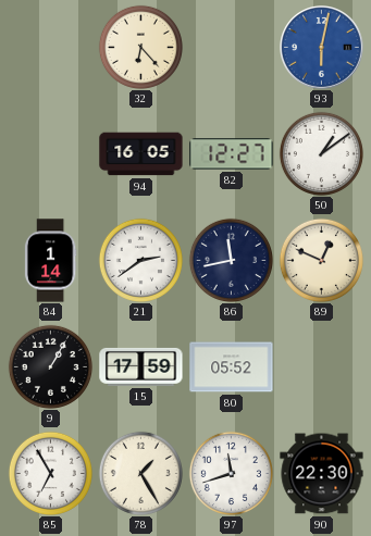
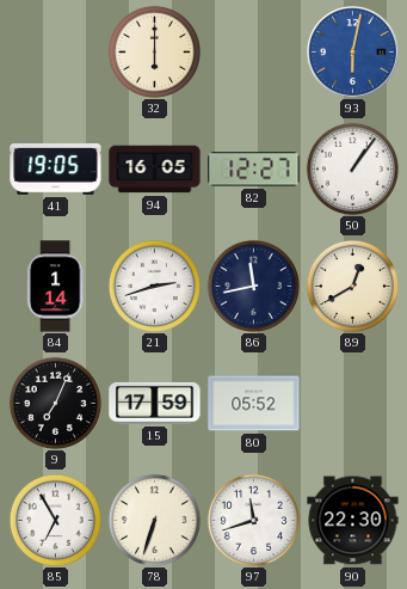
32: 6:23 -> 6:00 (154, 51)
41: none -> 19:05 (56, 170)
50: 1:09 -> 1:06 (352, 168)
21: 2:39 -> 2:42 (154, 286)
89: 12:49 -> 12:40 (352, 286)
9: 1:05 -> 7:04 (55, 403)
78: 1:25 -> 6:33 (154, 520)
